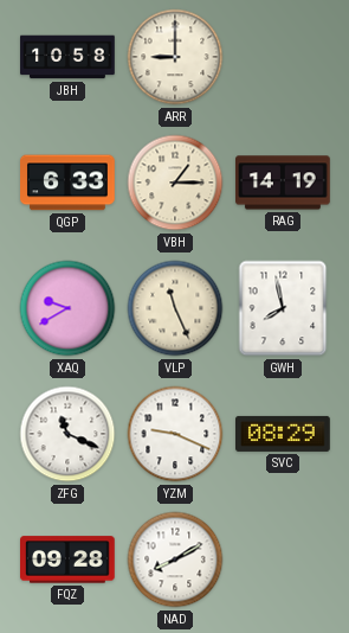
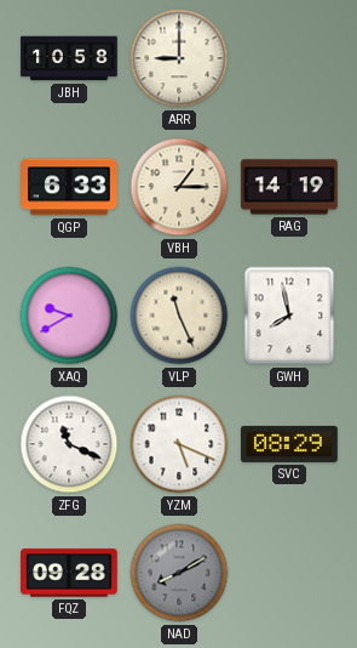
YZM: 9:19 -> 5:19 (179, 444)
NAD dial: white -> grey (179, 573)
